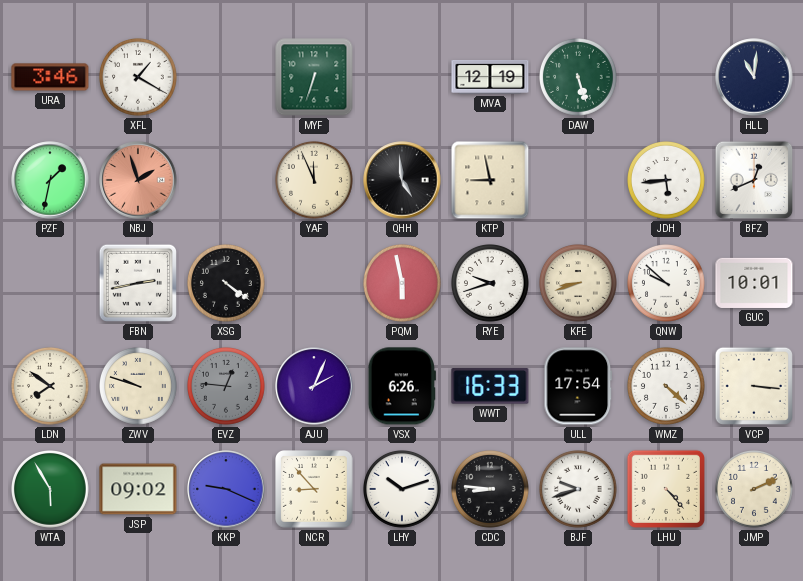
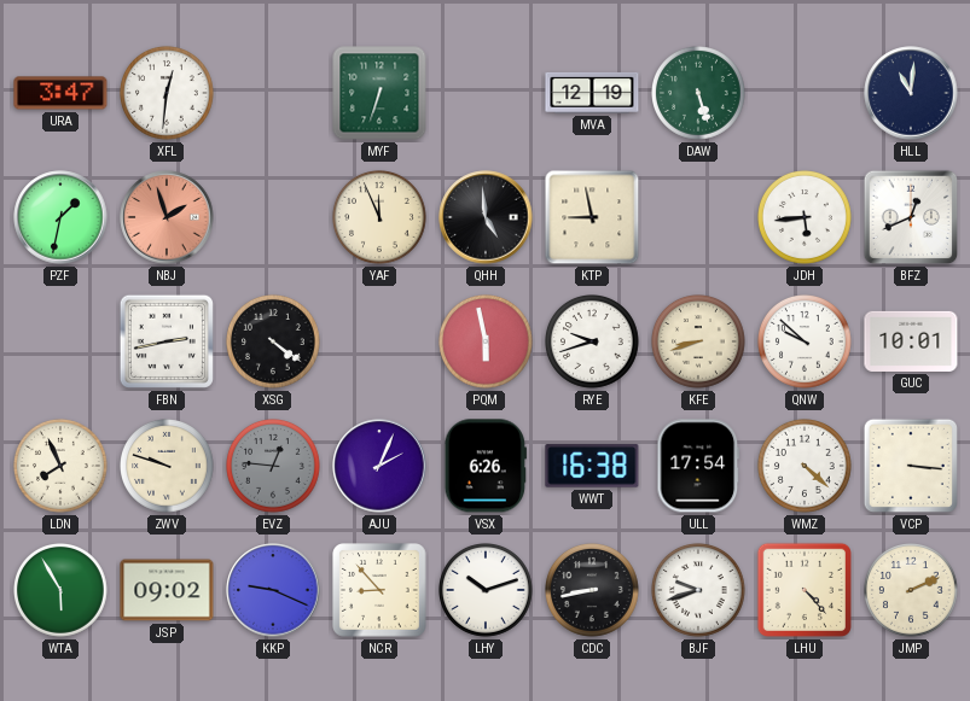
URA: 3:46 -> 3:47 (60, 93)
XFL: 1:20 -> 12:31 (168, 94)
LDN: 7:51 -> 7:56 (62, 467)
WWT: 16:33 -> 16:38 (592, 466)
CDC: 8:46 -> 8:43 (593, 591)
